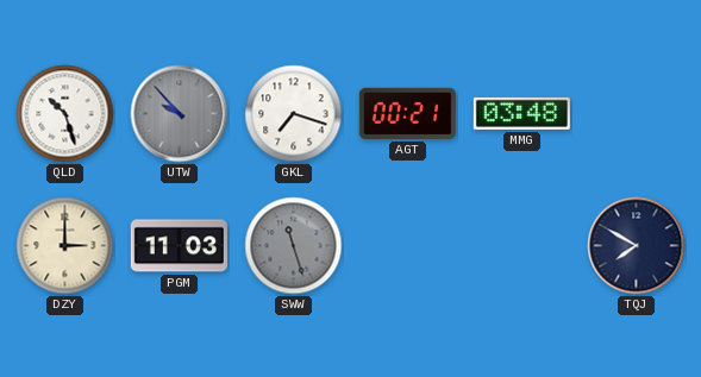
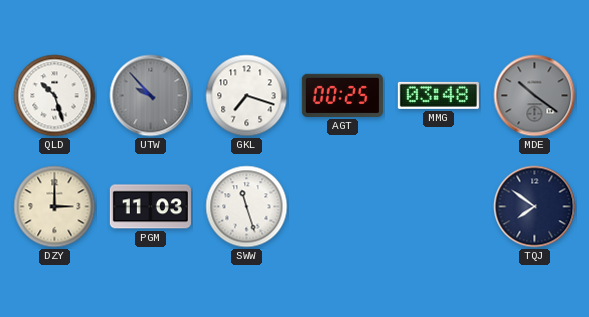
AGT: 00:21 -> 00:25 (342, 95)
MDE: none -> 10:21 (535, 96)
SWW dial: grey -> white (247, 207)
TQJ: 7:50 -> 7:51 (535, 207)
